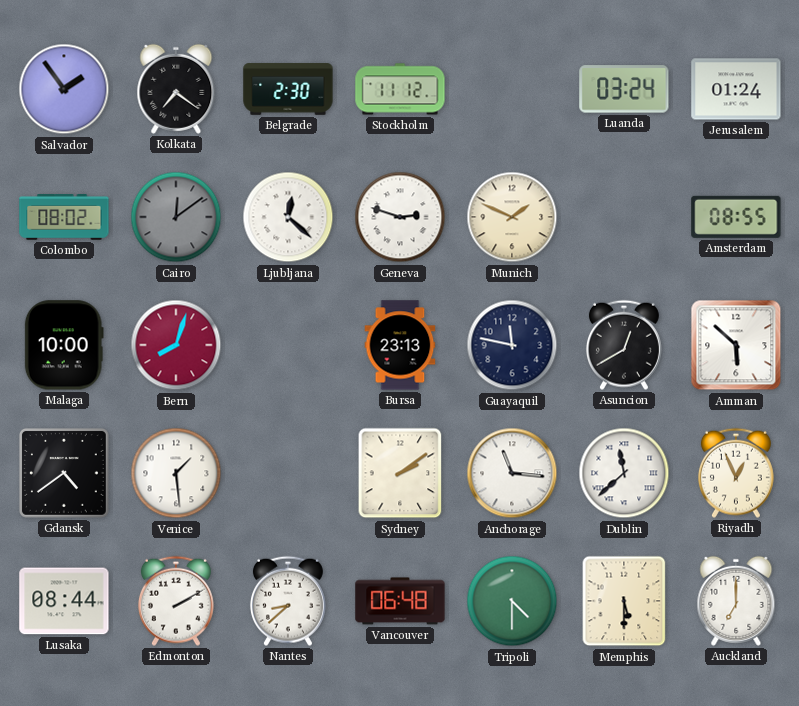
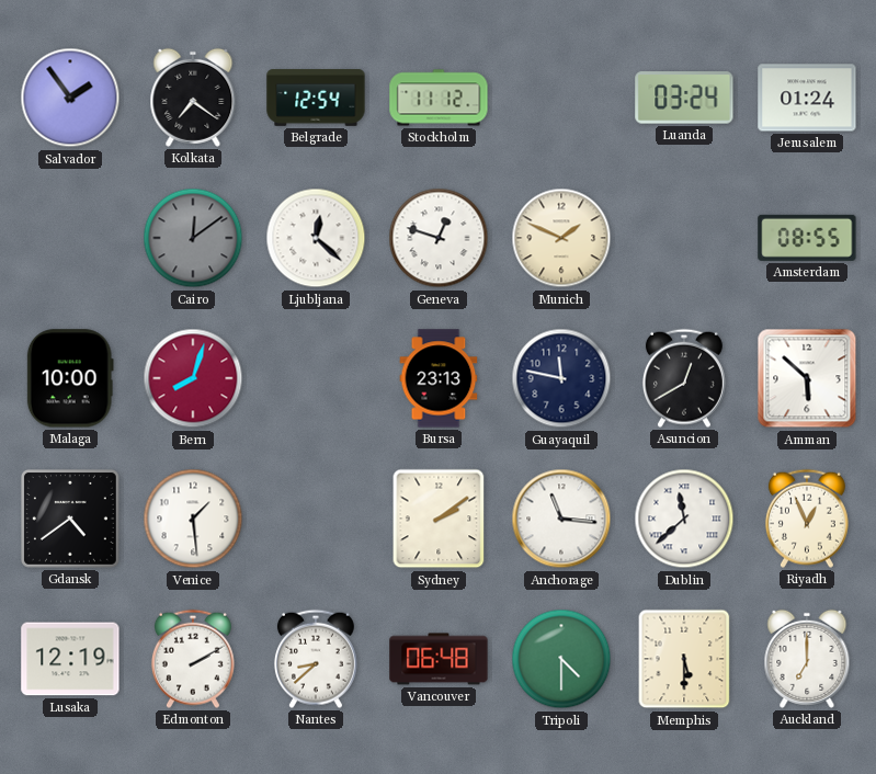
Belgrade: 2:30 -> 12:54 (316, 98)
Colombo: 08:02 -> none (64, 217)
Geneva: 2:48 -> 12:48 (439, 238)
Lusaka: 08:44 -> 12:19 (70, 659)
